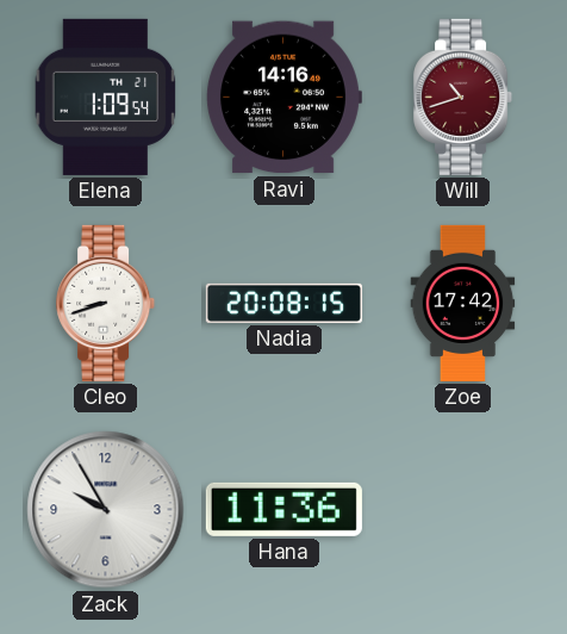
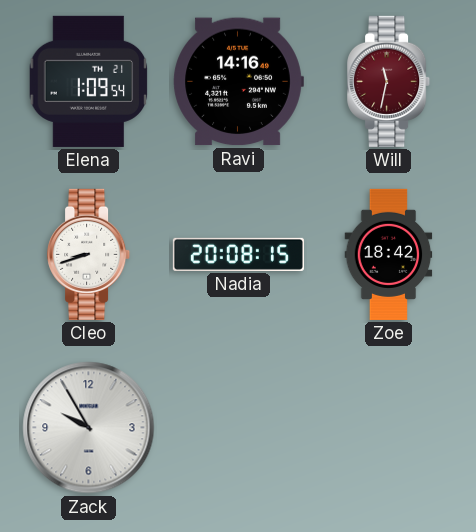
Will: 10:42 -> 11:32 (389, 81)
Zoe: 17:42 -> 18:42 (389, 254)
Hana: 11:36 -> none (283, 509)
